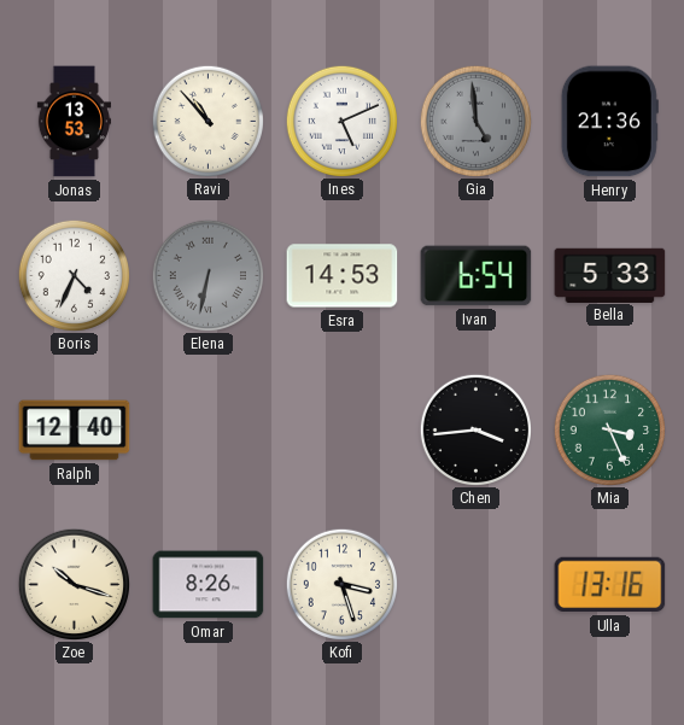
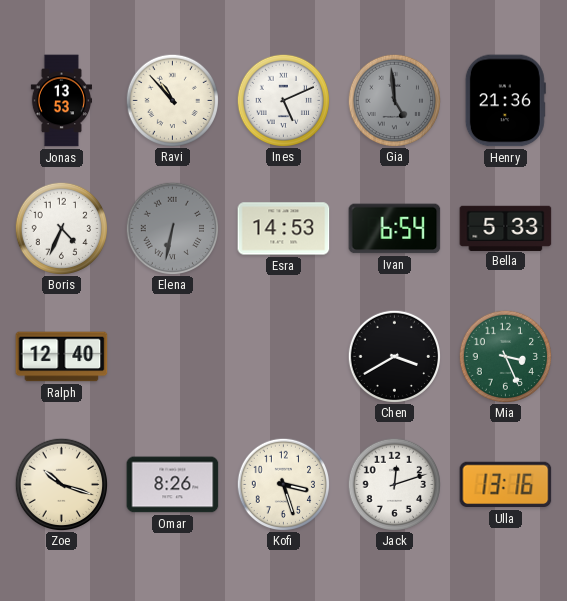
Chen: 3:44 -> 3:40 (394, 356)
Jack: none -> 12:12 (394, 484)
